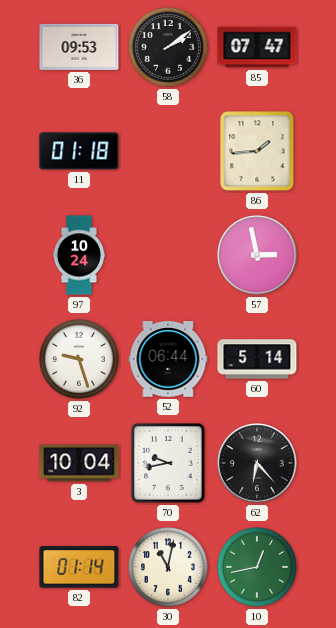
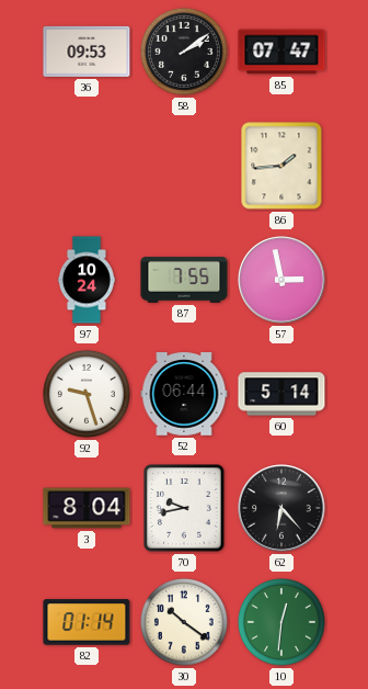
11: 01:18 -> none (79, 151)
87: none -> 7:55 (184, 280)
3: 10:04 -> 8:04 (87, 508)
30: 11:02 -> 10:21 (184, 622)
10: 12:43 -> 12:31 (281, 622)
